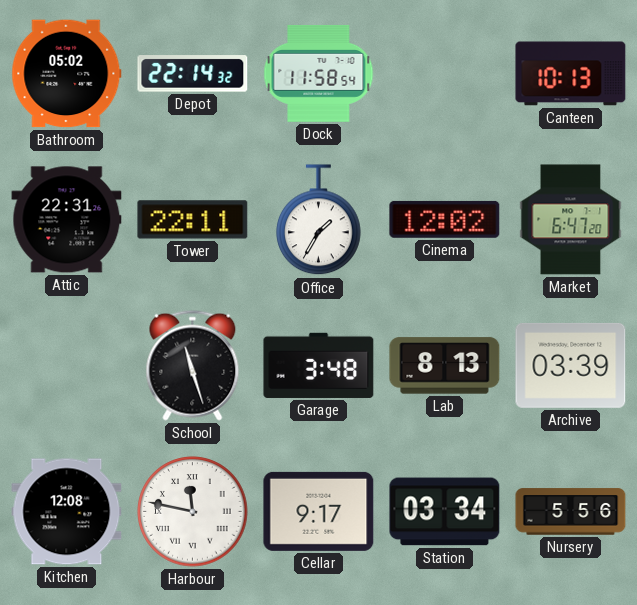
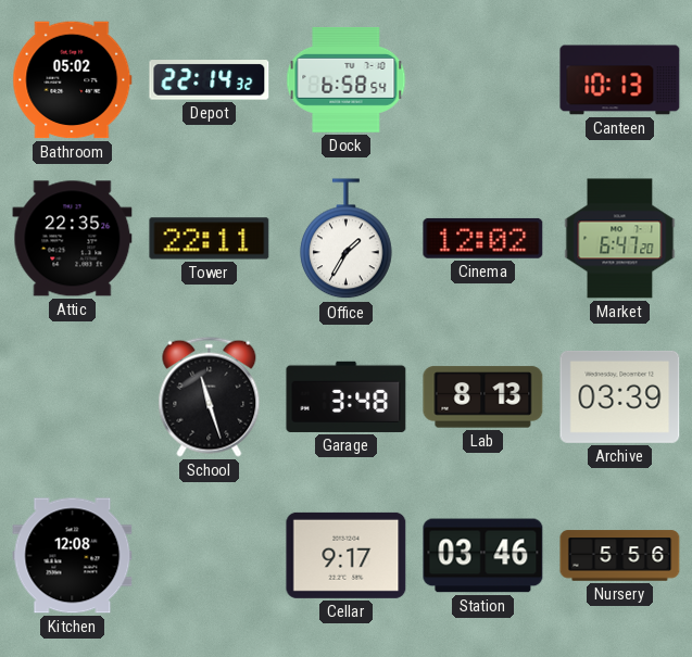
Dock: 11:58 -> 6:58 (347, 79)
Attic: 22:31 -> 22:35 (73, 239)
Harbour: 11:47 -> none (193, 512)
Station: 03:34 -> 03:46 (483, 556)
